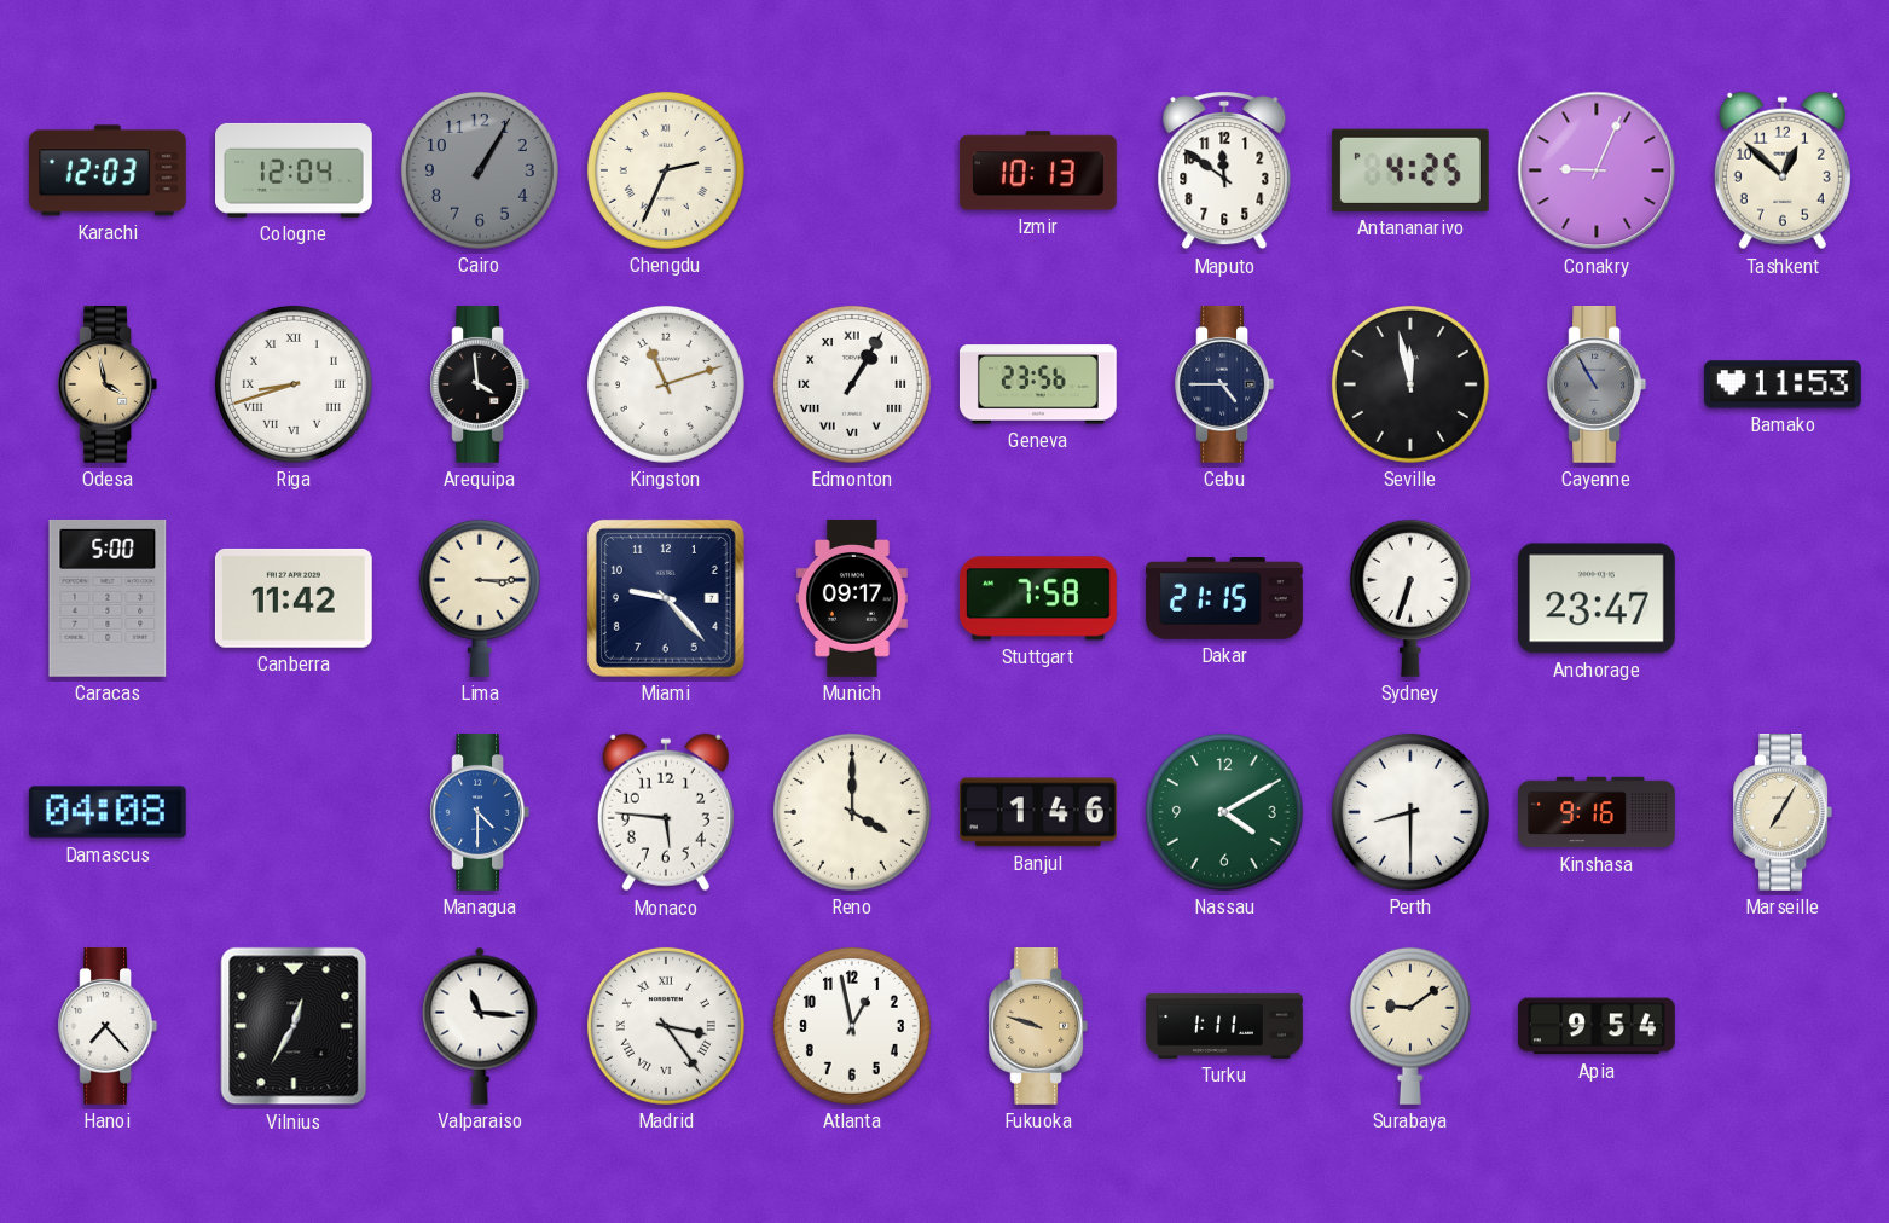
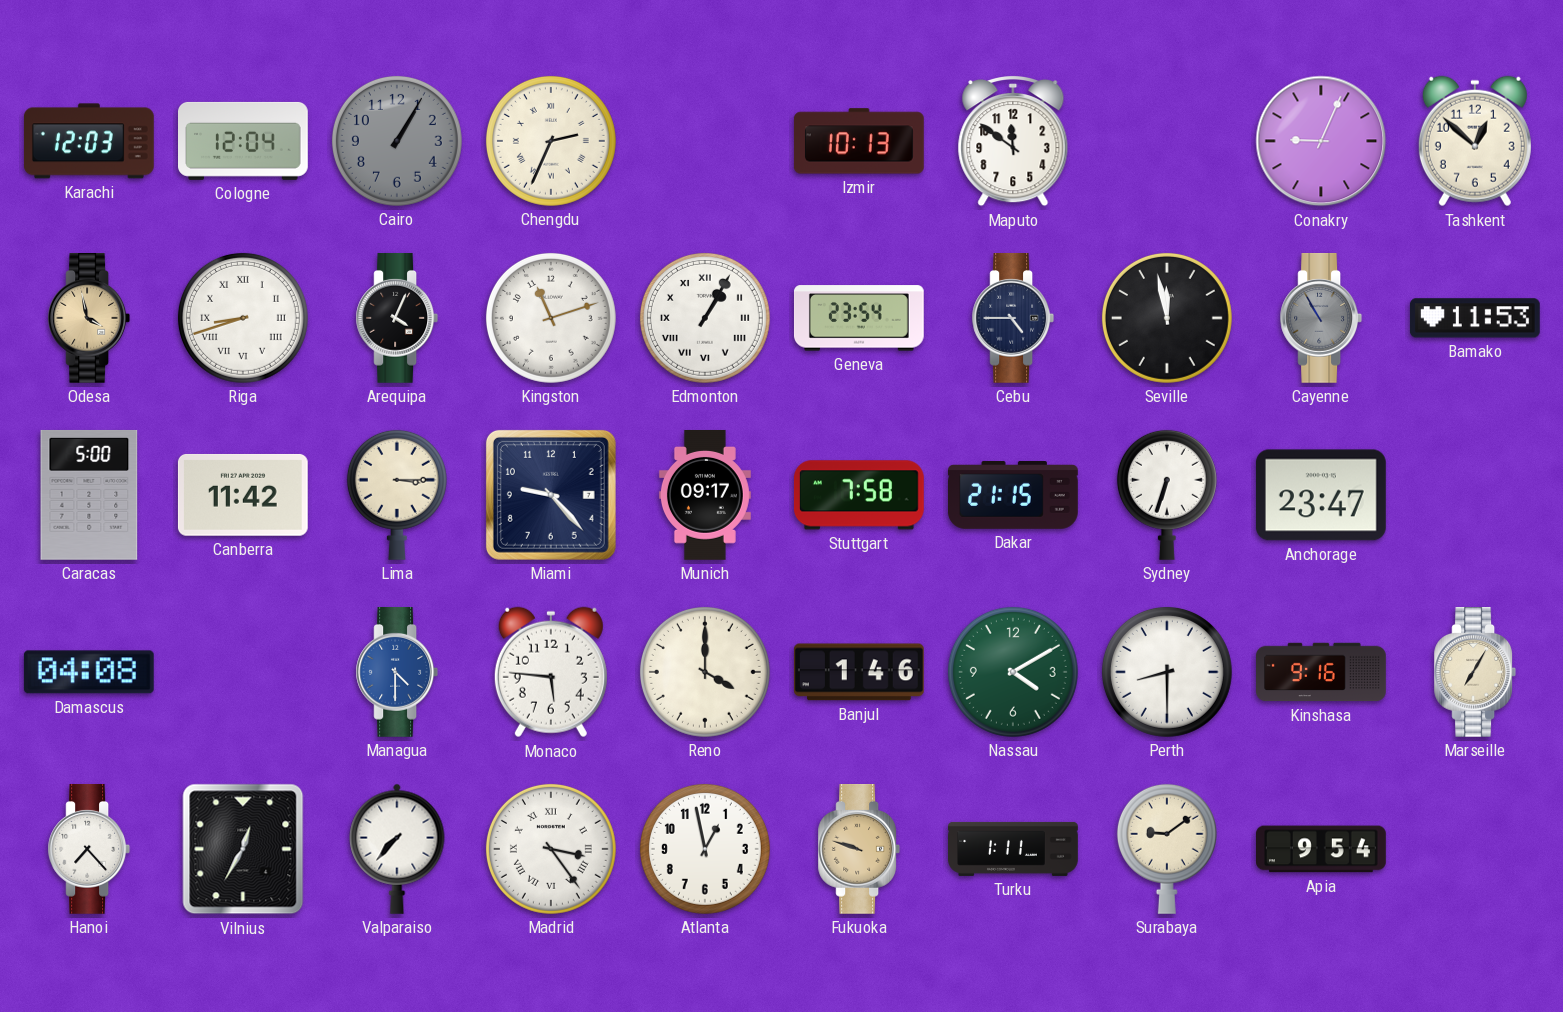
Antananarivo: 4:25 -> none (1410, 170)
Arequipa: 3:59 -> 4:04 (397, 319)
Geneva: 23:56 -> 23:54 (859, 318)
Valparaiso: 11:16 -> 7:37 (397, 849)
